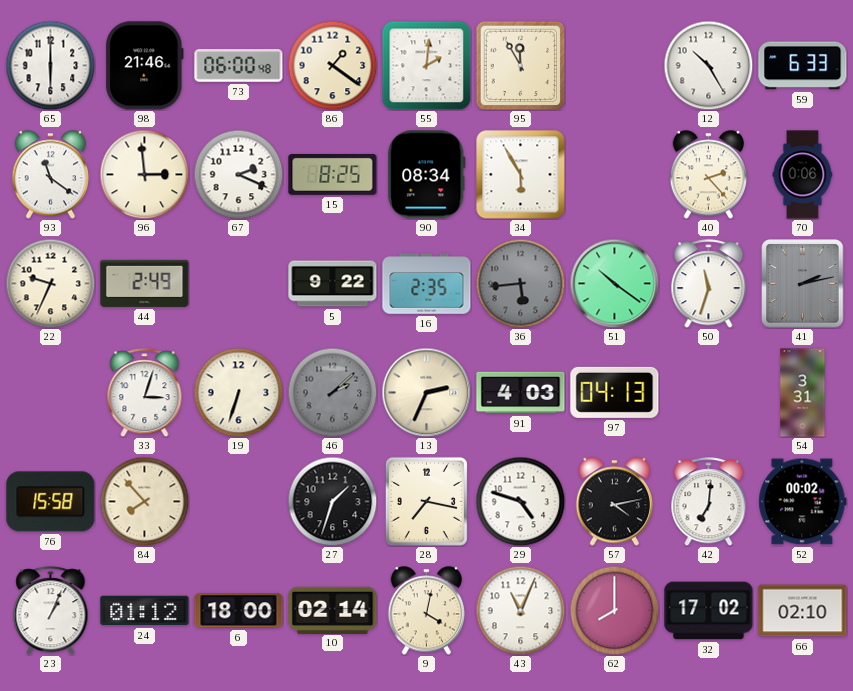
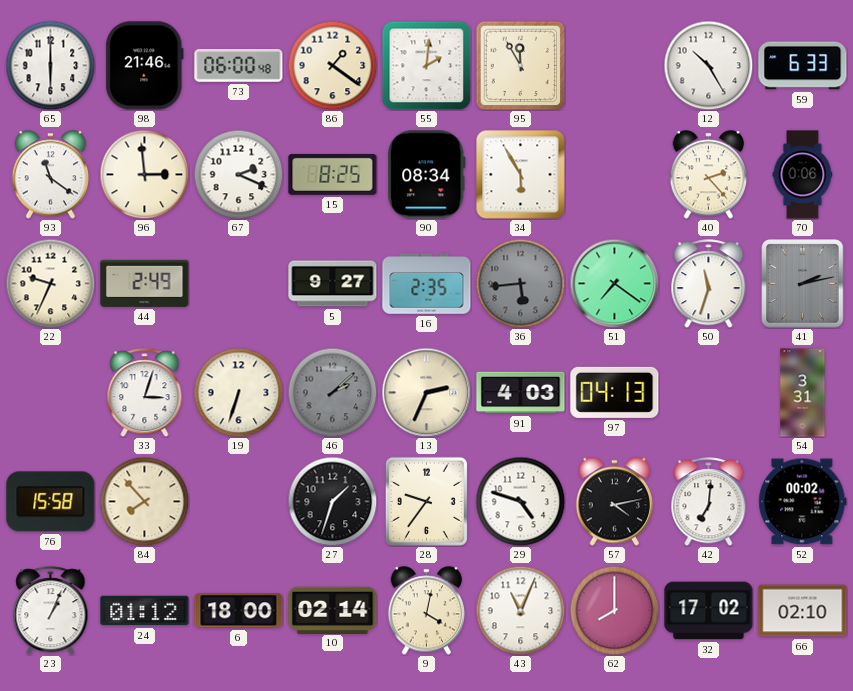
5: 9:22 -> 9:27 (333, 284)
51: 10:21 -> 7:21 (614, 283)
28: 7:17 -> 9:36 (426, 501)
